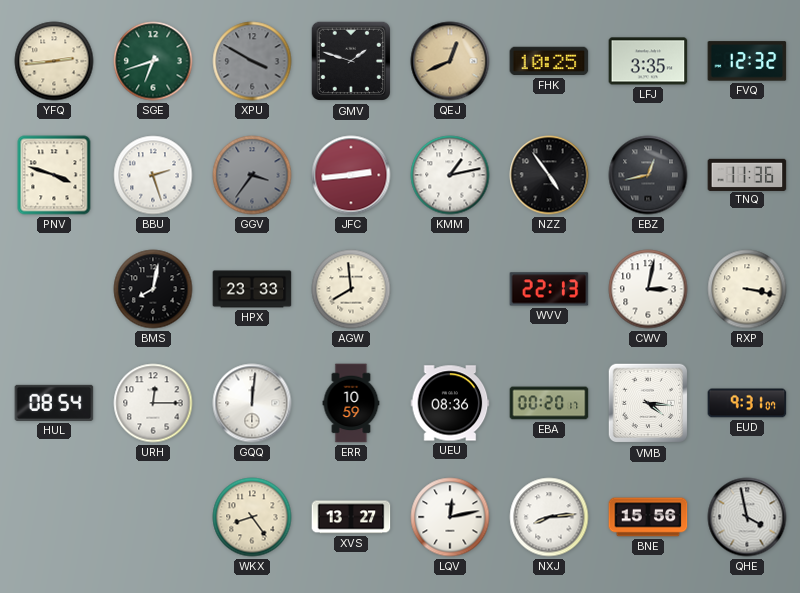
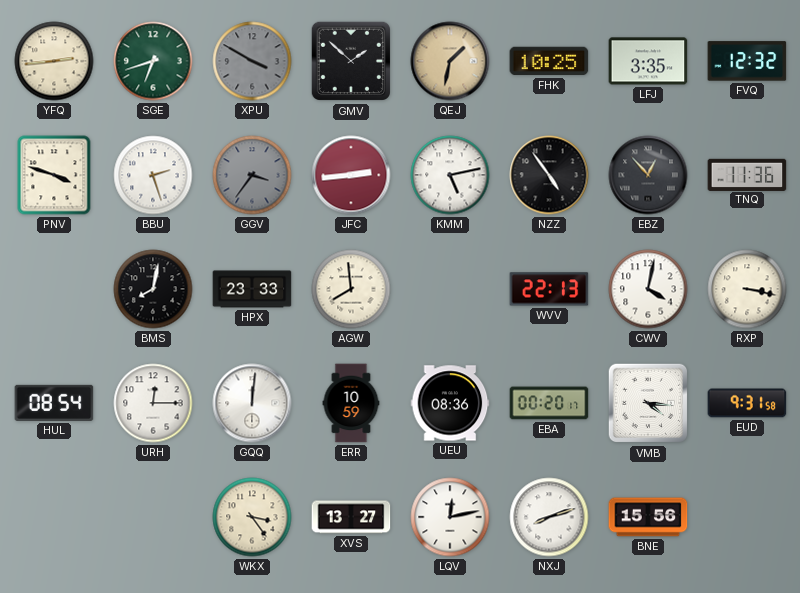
GMV: 1:48 -> 1:52 (351, 61)
QEJ: 12:41 -> 1:32 (450, 61)
KMM: 1:13 -> 5:13 (450, 175)
EBZ: 12:43 -> 12:53 (648, 175)
CWV: 3:02 -> 4:02 (648, 289)
EUD: 9:31:07 -> 9:31:58 (747, 403)
WKX: 8:24 -> 3:24 (252, 517)
NXJ: 8:14 -> 8:12 (549, 517)
QHE: 3:58 -> none (747, 517)
